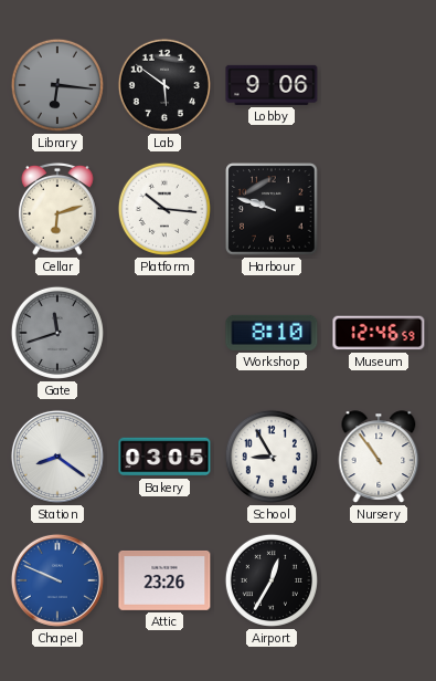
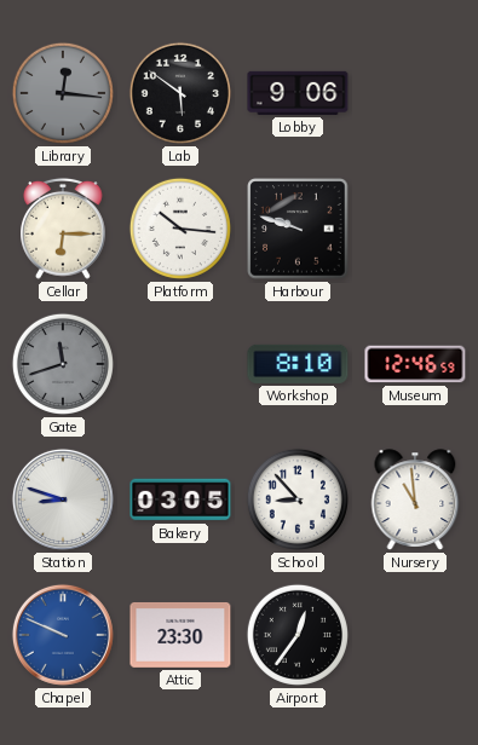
Library: 6:16 -> 12:16 (63, 93)
Cellar: 6:12 -> 6:15 (64, 229)
Station: 8:21 -> 8:48 (63, 499)
School: 8:55 -> 8:53 (298, 499)
Nursery: 10:54 -> 10:59 (415, 499)
Attic: 23:26 -> 23:30 (180, 635)
Airport: 12:35 -> 12:36 (298, 635)
